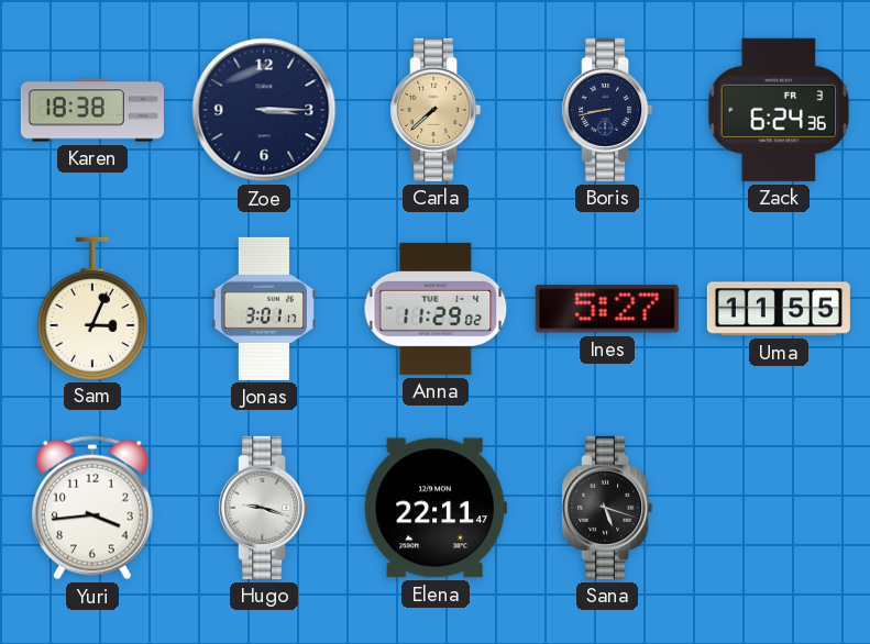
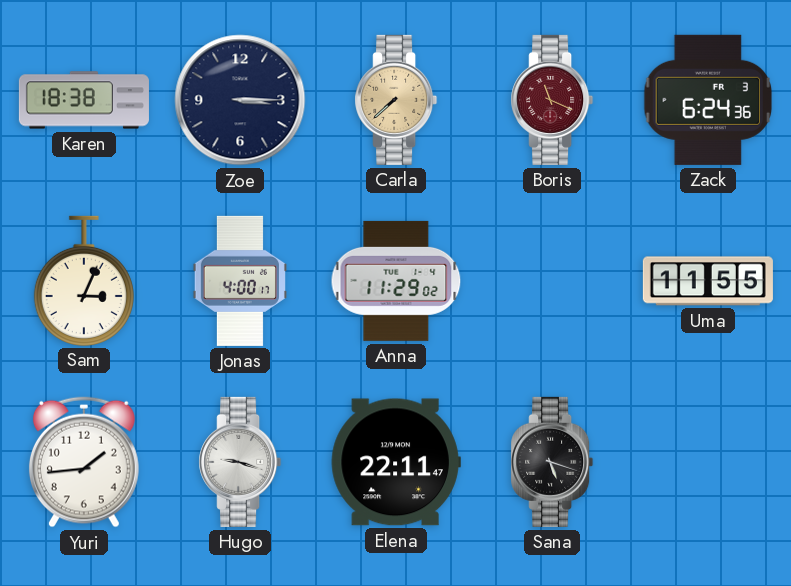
Boris: 8:43 -> 11:19 (552, 100)
Boris dial: navy -> burgundy (552, 100)
Jonas: 3:01 -> 4:00 (240, 281)
Ines: 5:27 -> none (607, 309)
Yuri: 3:44 -> 1:44 (84, 462)
